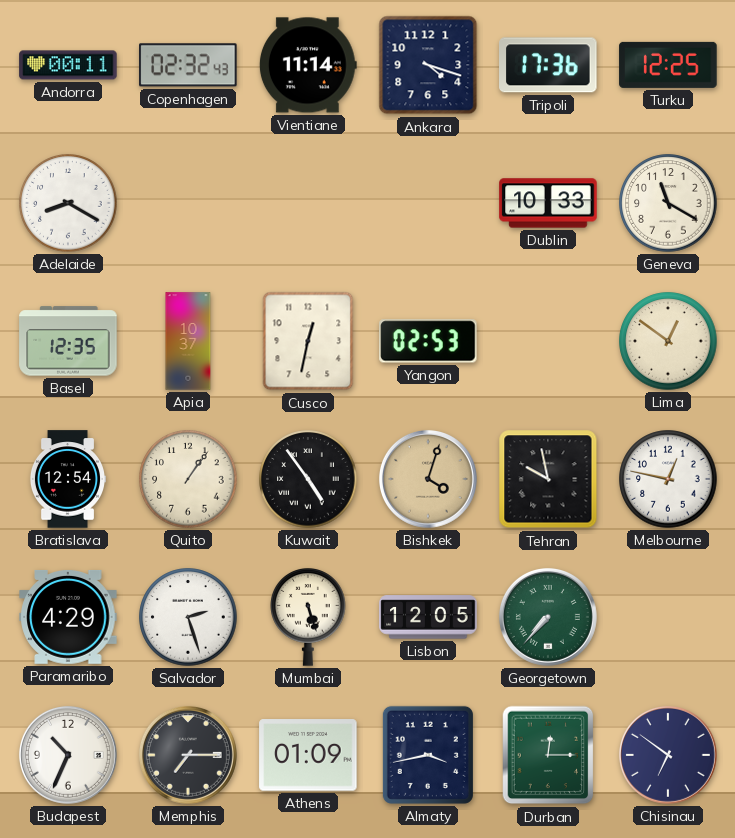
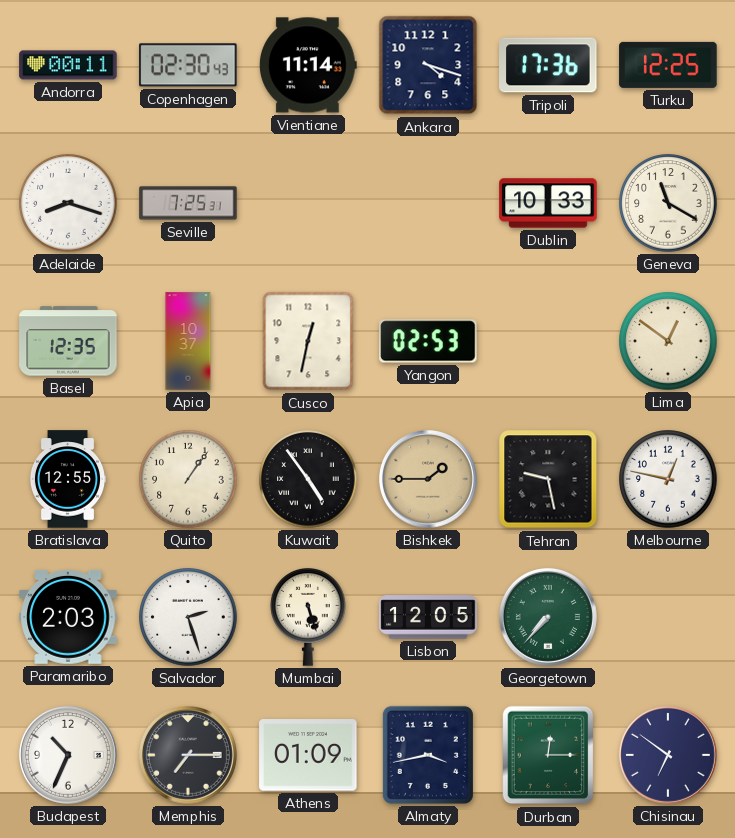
Copenhagen: 02:32 -> 02:30 (188, 65)
Adelaide: 8:20 -> 8:18 (68, 203)
Seville: none -> 7:25 (188, 203)
Bratislava: 12:54 -> 12:55 (67, 479)
Bishkek: 4:03 -> 1:45 (428, 479)
Tehran: 9:58 -> 9:28 (548, 479)
Paramaribo: 4:29 -> 2:03 (68, 617)
